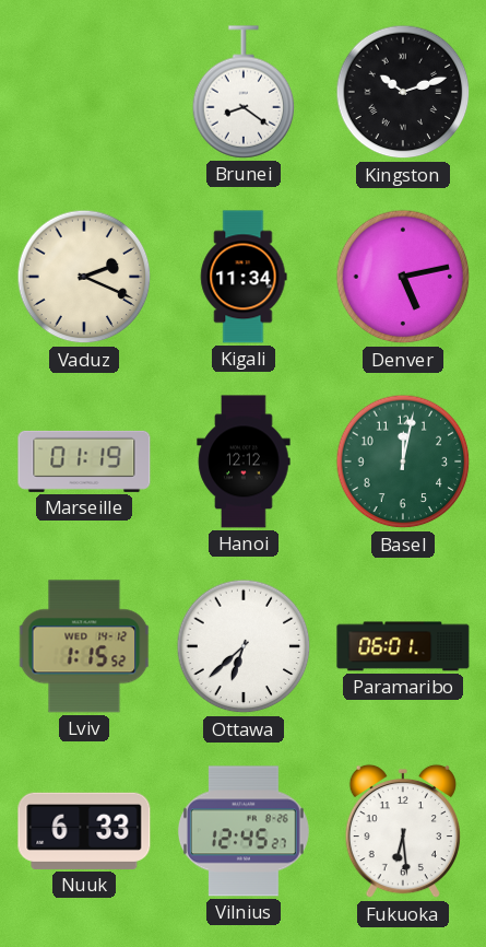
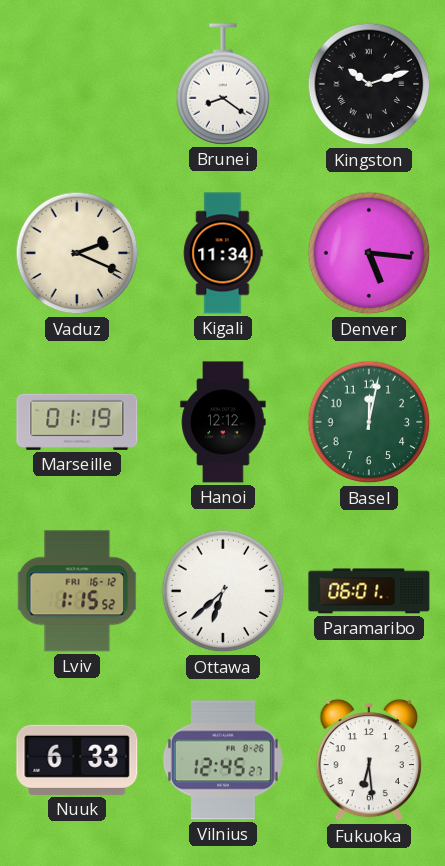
Denver: 5:13 -> 5:16 (369, 253)
Lviv date: WED 14-12 -> FRI 16-12 (77, 591)
